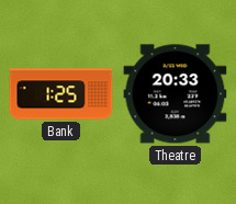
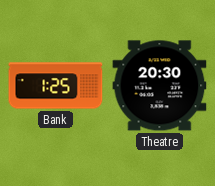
Theatre: 20:33 -> 20:30 (160, 86)
